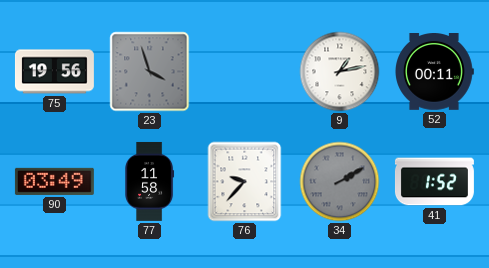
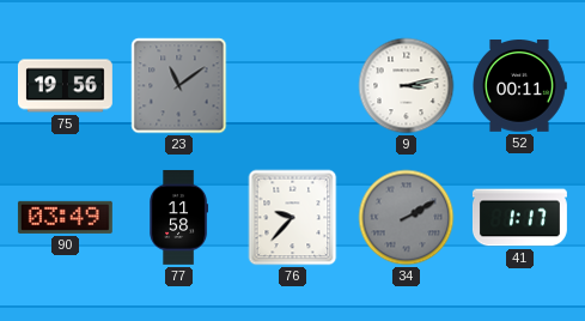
23: 3:57 -> 11:09 (179, 86)
9: 1:13 -> 3:13 (407, 86)
41: 1:52 -> 1:17 (519, 218)
